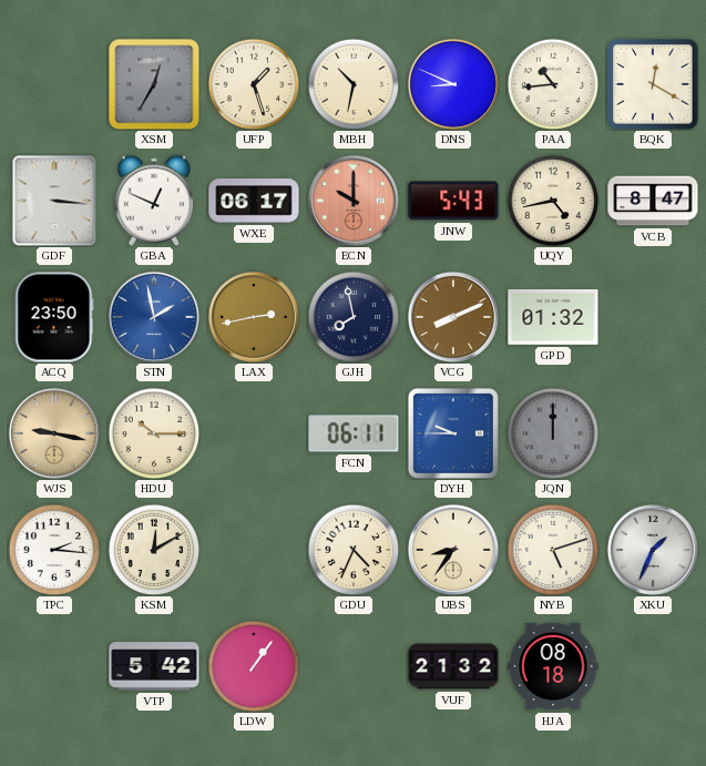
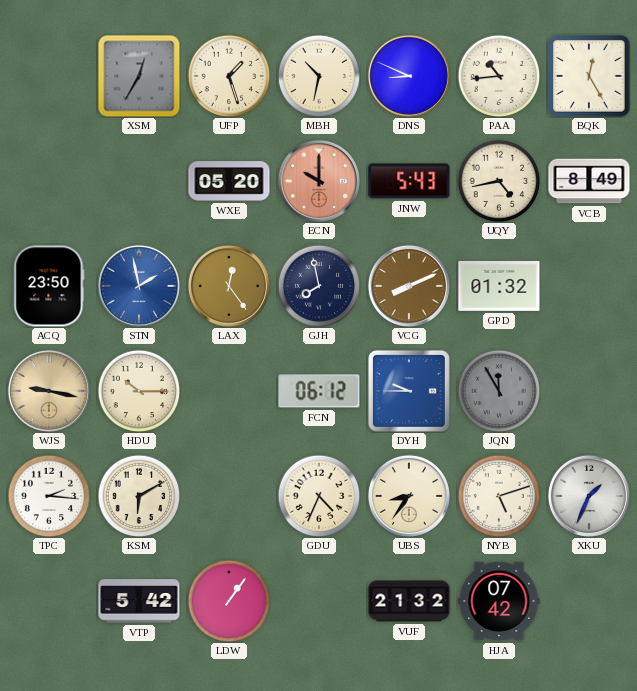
BQK: 12:20 -> 12:25 (589, 76)
GDF: 3:16 -> none (54, 201)
GBA: 12:49 -> none (153, 201)
WXE: 06:17 -> 05:20 (229, 181)
VCB: 8:47 -> 8:49 (589, 181)
LAX: 2:43 -> 12:24 (229, 286)
FCN: 06:11 -> 06:12 (319, 391)
JQN: 12:00 -> 11:55 (499, 391)
KSM: 12:10 -> 6:10 (139, 496)
HJA: 08:18 -> 07:42 (499, 601)
